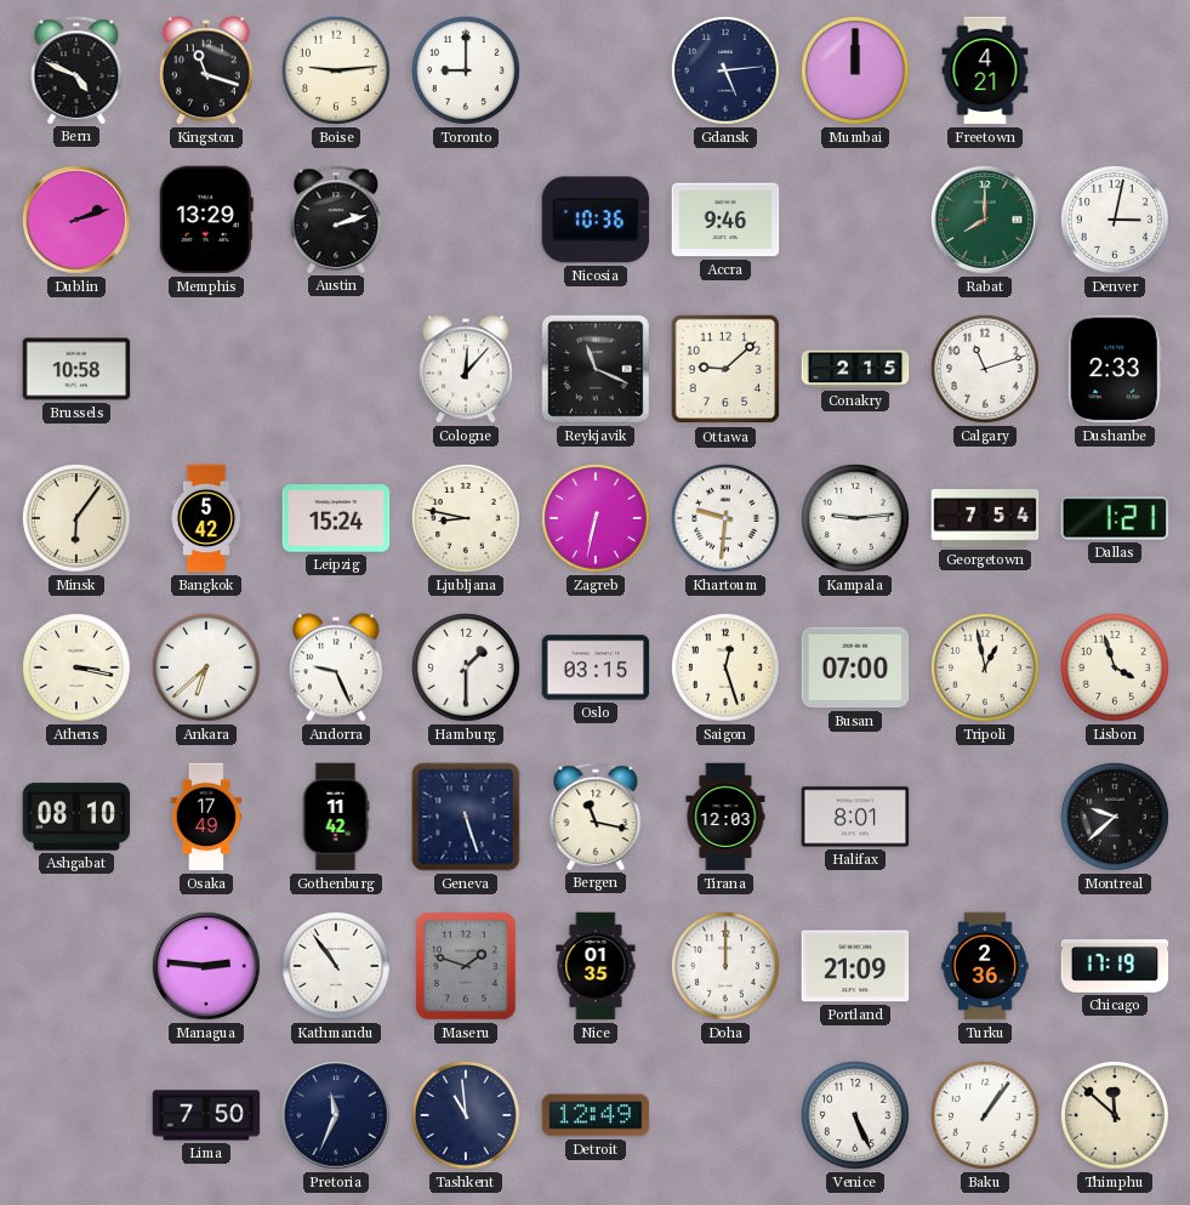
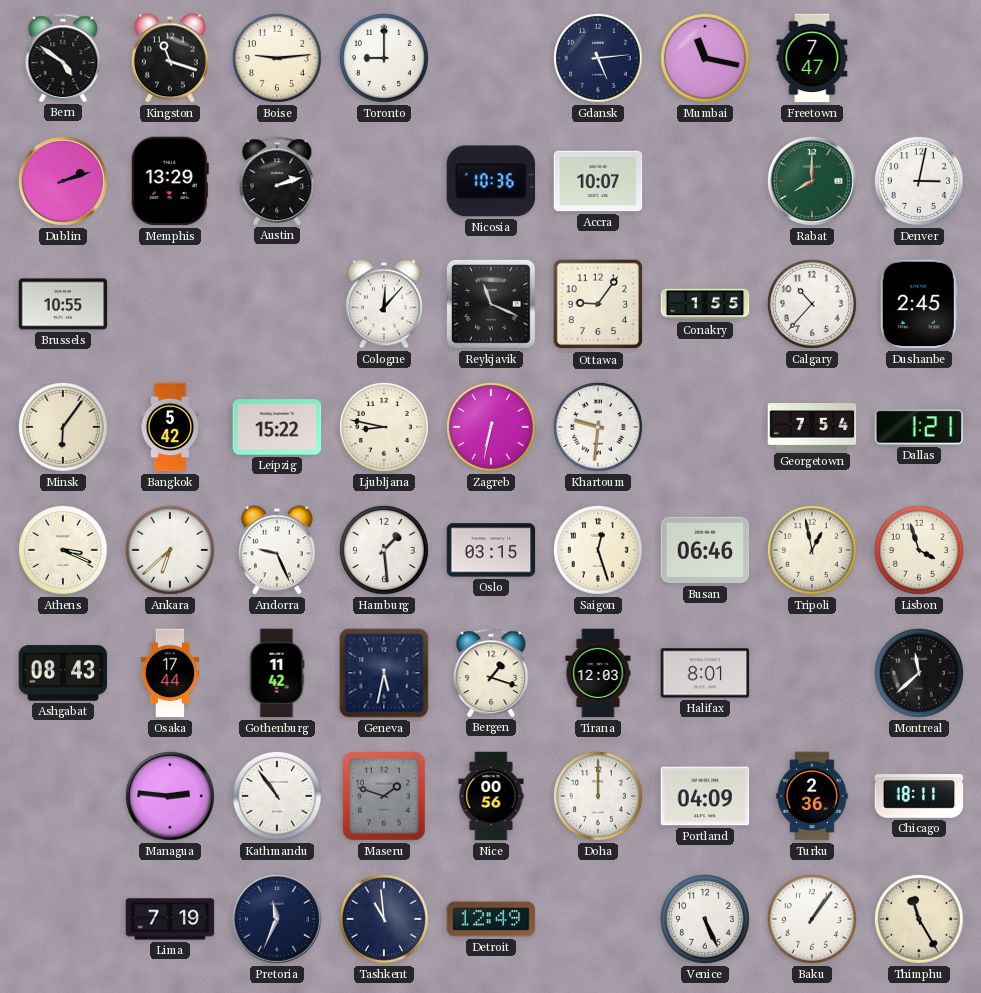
Bern: 4:49 -> 4:51 (63, 58)
Mumbai: 12:00 -> 11:17 (705, 58)
Freetown: 4:21 -> 7:47 (812, 58)
Accra: 9:46 -> 10:07 (598, 181)
Brussels: 10:58 -> 10:55 (63, 304)
Ottawa: 9:08 -> 9:06 (598, 304)
Conakry: 2:15 -> 1:55 (705, 304)
Calgary: 11:12 -> 10:37 (812, 304)
Dushanbe: 2:33 -> 2:45 (919, 304)
Leipzig: 15:24 -> 15:22 (277, 427)
Kampala: 9:14 -> none (855, 518)
Athens: 3:17 -> 3:19 (63, 550)
Hamburg: 1:30 -> 1:29 (384, 550)
Busan: 07:00 -> 06:46 (705, 550)
Ashgabat: 08:10 -> 08:43 (63, 673)
Osaka: 17:49 -> 17:44 (170, 673)
Geneva: 5:27 -> 5:32 (384, 673)
Bergen: 11:17 -> 1:18 (491, 673)
Montreal: 9:38 -> 11:38 (919, 673)
Nice: 01:35 -> 00:56 (491, 796)
Portland: 21:09 -> 04:09 (705, 796)
Chicago: 17:19 -> 18:11 (919, 796)
Lima: 7:50 -> 7:19 (170, 919)
Thimphu: 11:52 -> 11:25 (919, 919)
